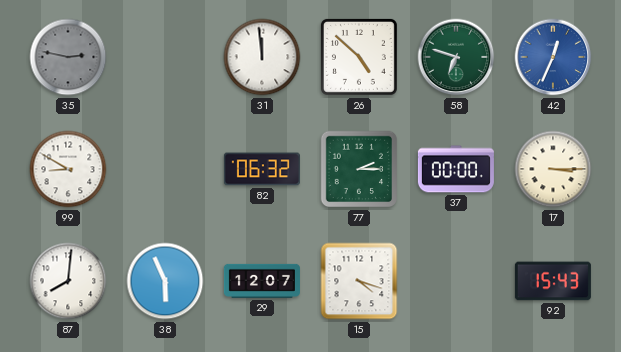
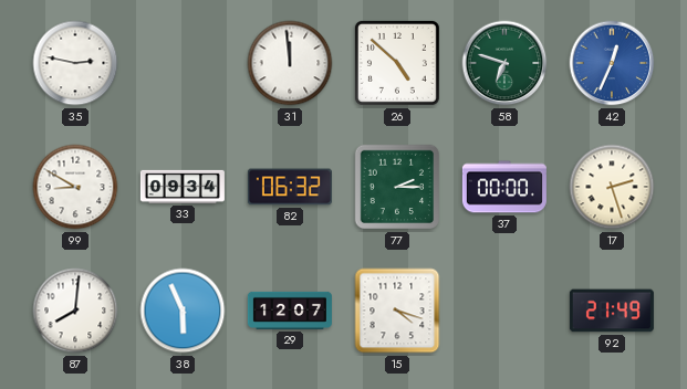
35 dial: grey -> white (75, 63)
33: none -> 09:34 (183, 187)
17: 3:15 -> 2:27 (612, 187)
92: 15:43 -> 21:49 (612, 311)
